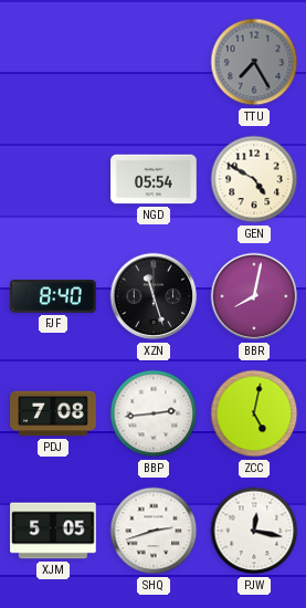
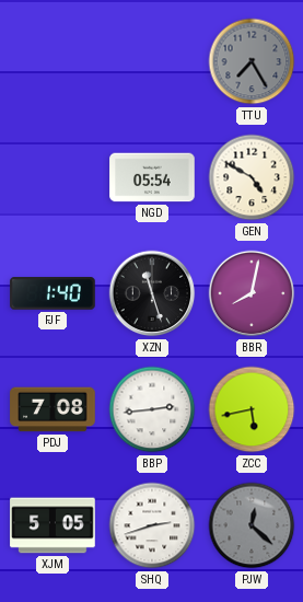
FJF: 8:40 -> 1:40 (53, 293)
ZCC: 5:02 -> 5:43 (252, 409)
PJW: 12:17 -> 12:22 (252, 525)
PJW dial: white -> grey (252, 525)
